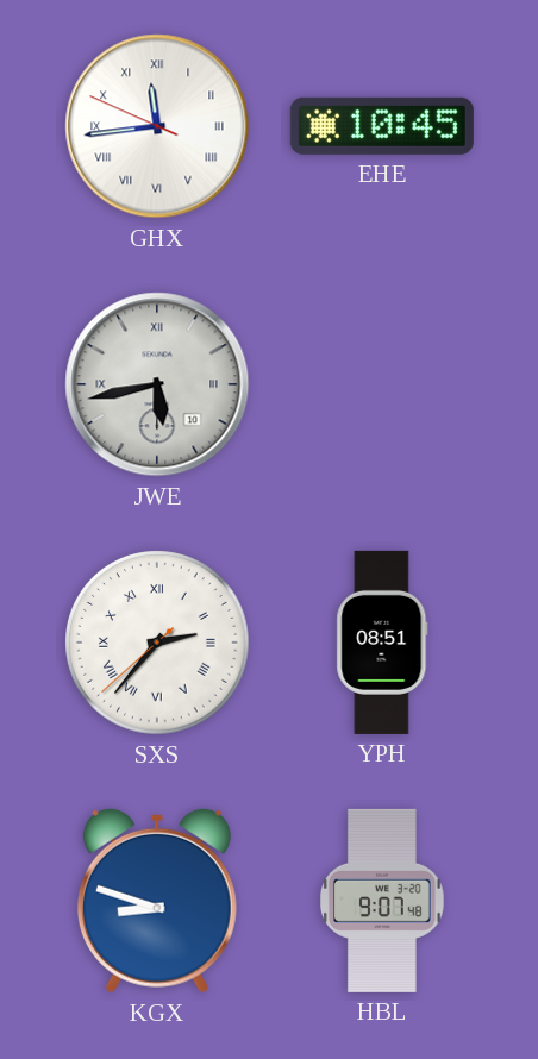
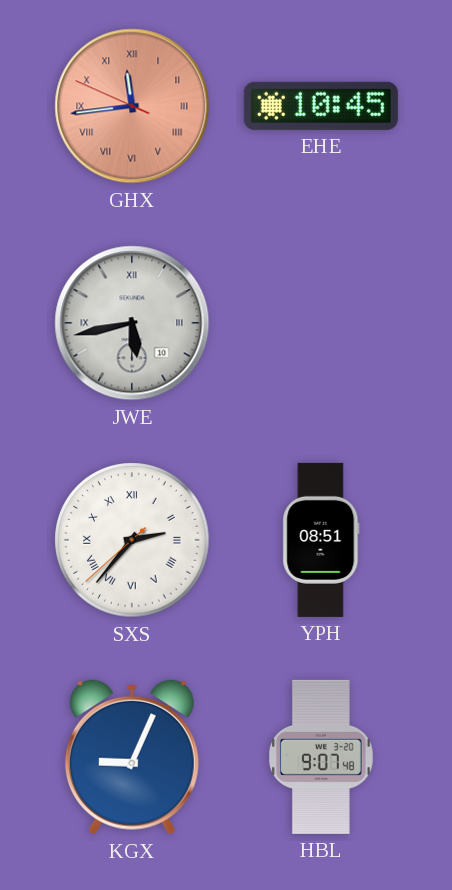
GHX dial: white -> salmon (132, 106)
KGX: 8:48 -> 9:04 (132, 757)
